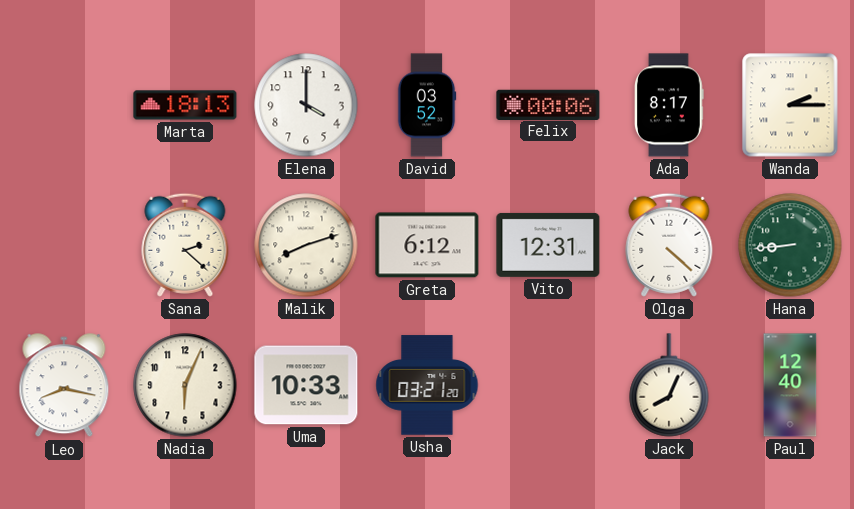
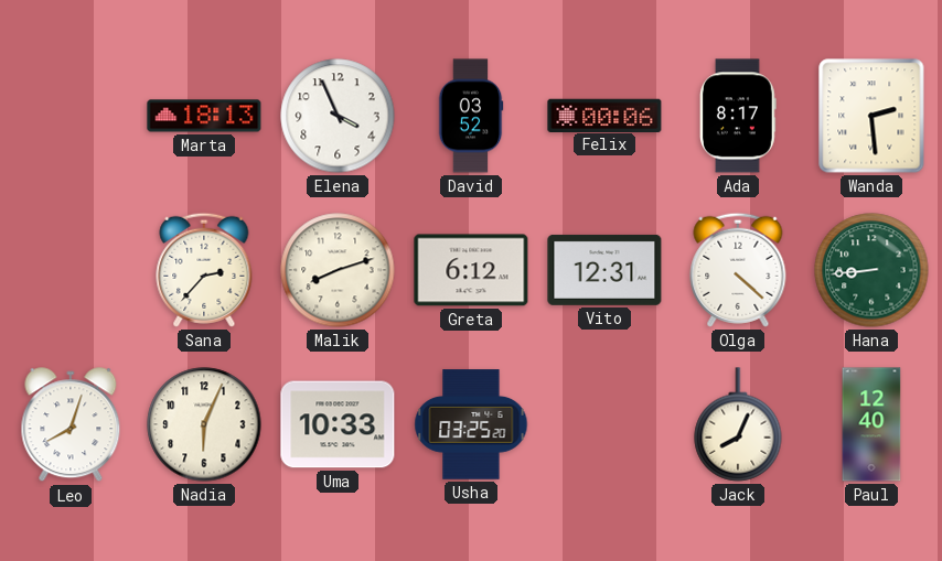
Elena: 4:00 -> 3:56 (338, 116)
Wanda: 2:15 -> 2:29 (871, 116)
Sana: 2:22 -> 2:37 (204, 270)
Leo: 8:17 -> 8:03 (71, 425)
Usha: 03:21 -> 03:25 (471, 424)
